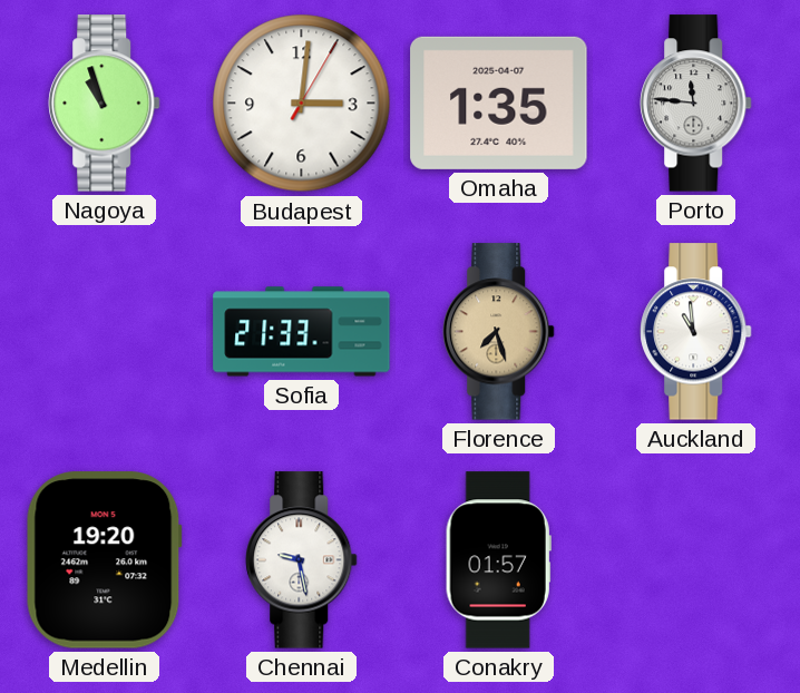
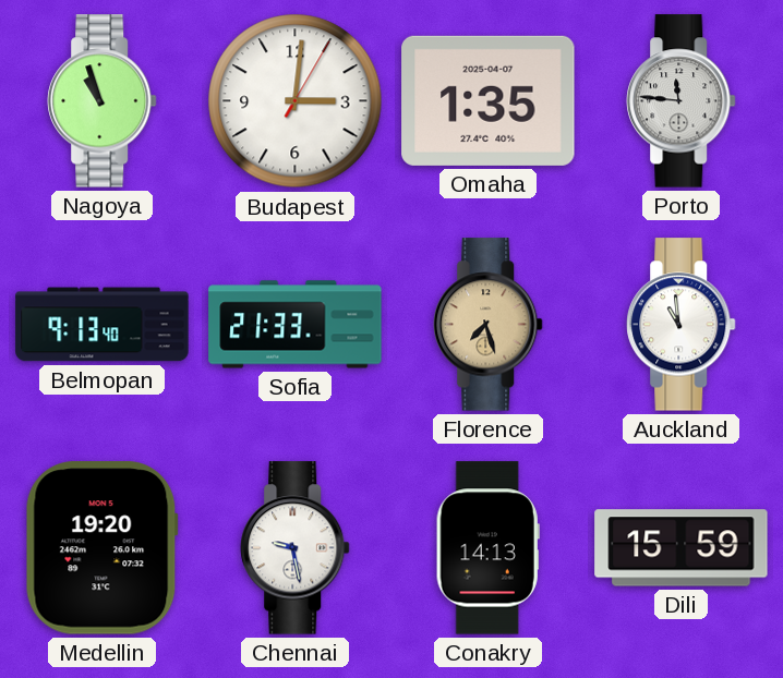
Belmopan: none -> 9:13 (103, 325)
Conakry: 01:57 -> 14:13 (487, 548)
Dili: none -> 15:59 (682, 548)
